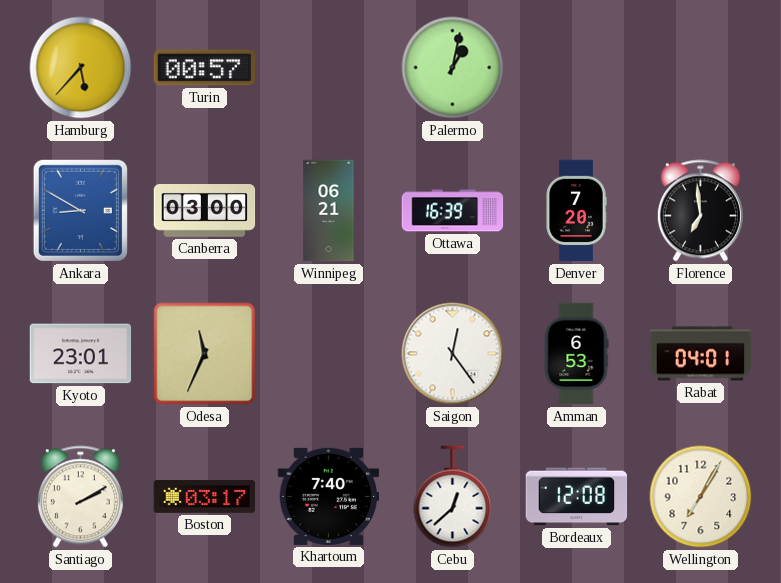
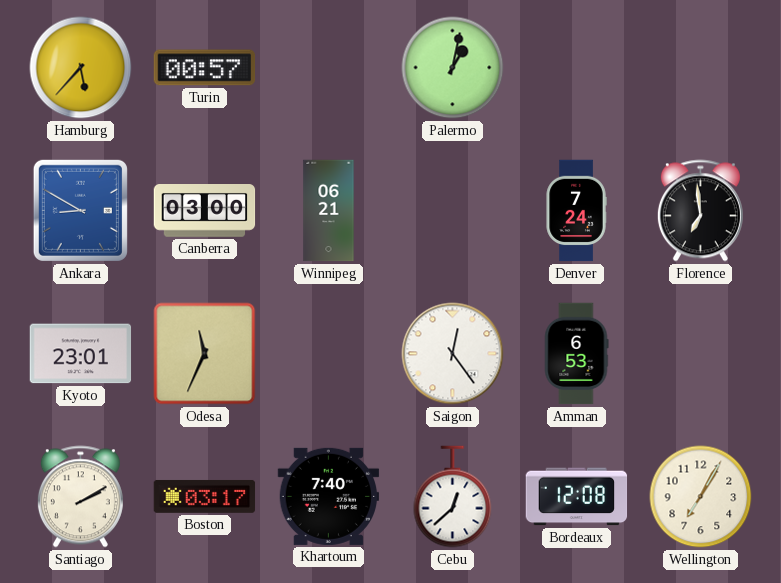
Ottawa: 16:39 -> none (453, 211)
Denver: 7:20 -> 7:24 (576, 211)
Rabat: 04:01 -> none (701, 354)
